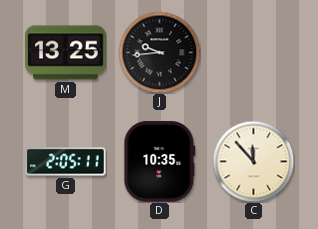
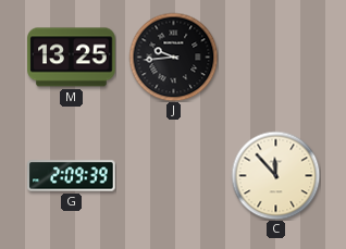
G: 2:05 -> 2:09 (72, 176)
D: 10:35 -> none (160, 162)
